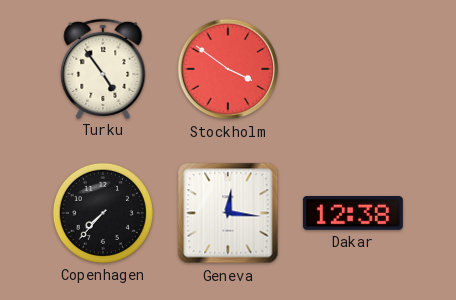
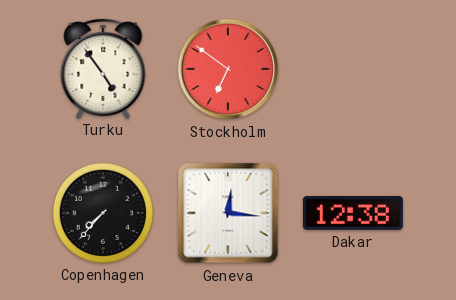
Stockholm: 3:51 -> 6:51 (228, 69)
